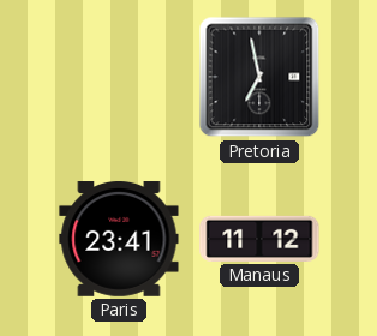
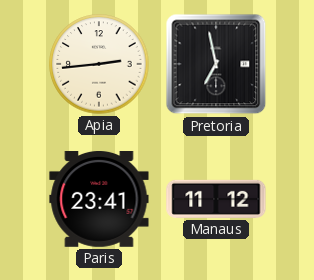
Apia: none -> 2:44 (99, 64)
